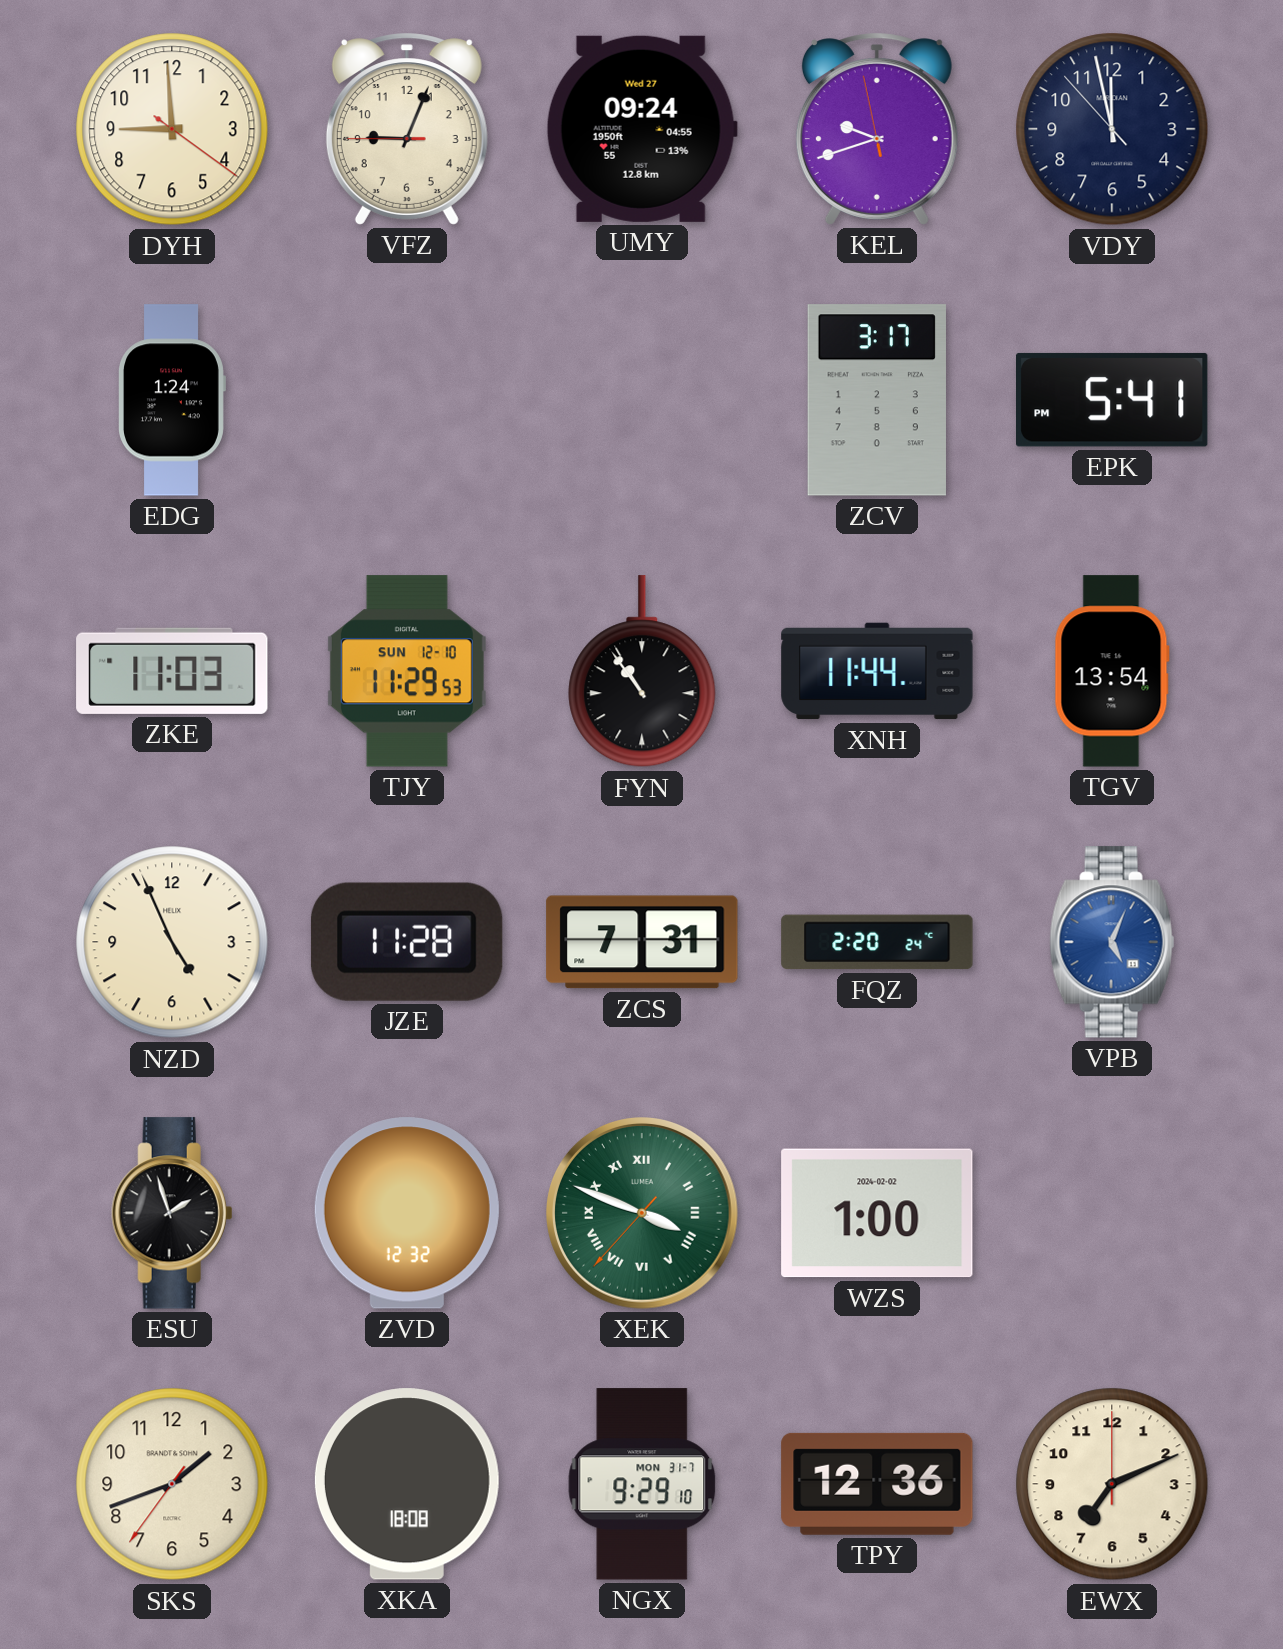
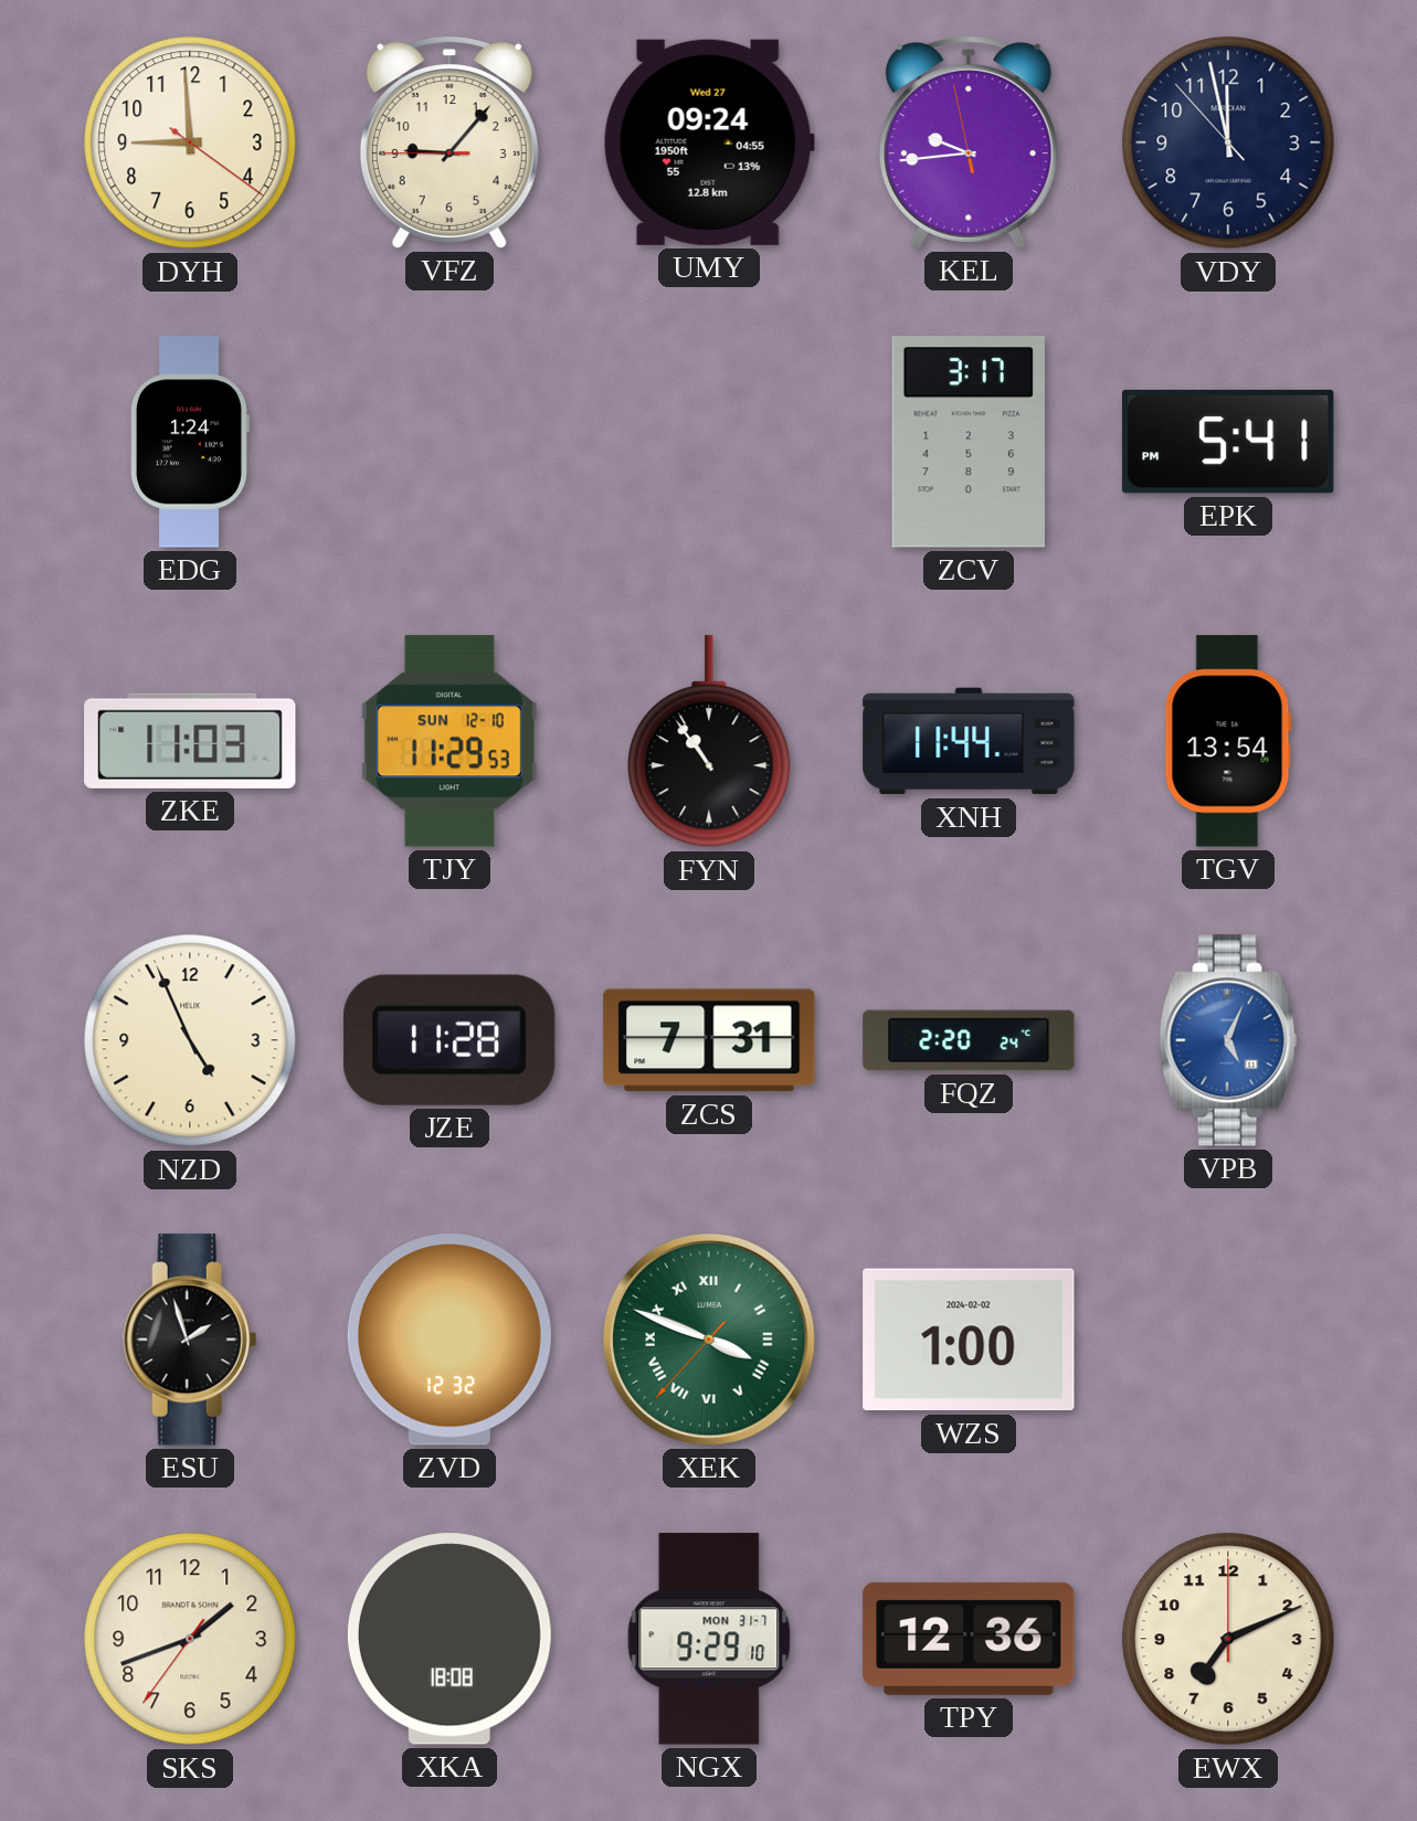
VFZ: 9:03 -> 9:06 (450, 142)
KEL: 9:41 -> 9:43 (969, 142)
